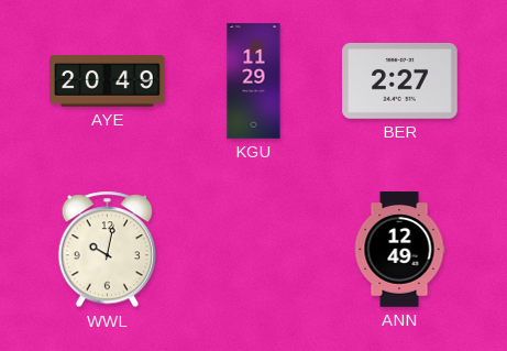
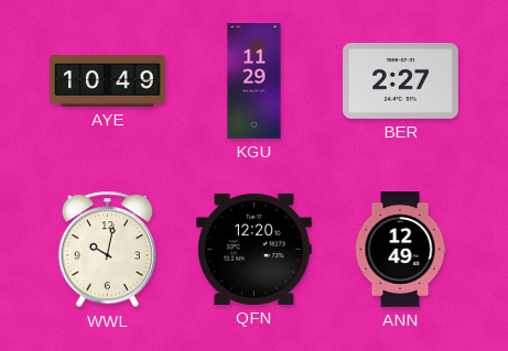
AYE: 20:49 -> 10:49 (108, 81)
QFN: none -> 12:20 (255, 249)
